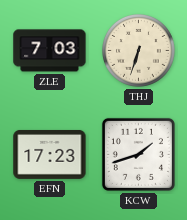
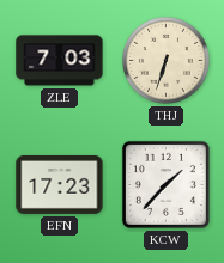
KCW: 1:42 -> 1:37 (165, 184)
